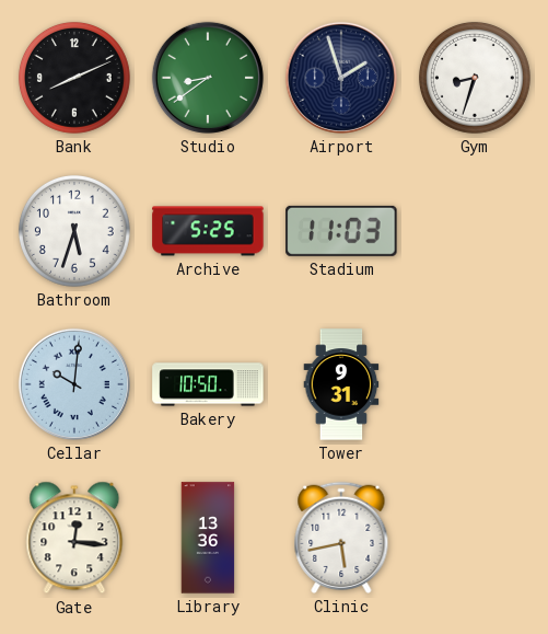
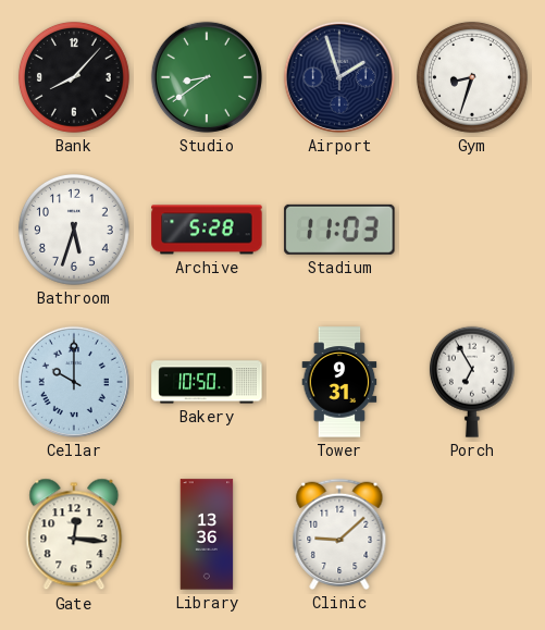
Bank: 8:11 -> 8:07 (74, 77)
Archive: 5:25 -> 5:28 (207, 230)
Cellar: 10:01 -> 10:00 (74, 382)
Porch: none -> 6:55 (472, 382)
Clinic: 5:43 -> 9:08 (339, 534)
